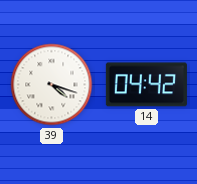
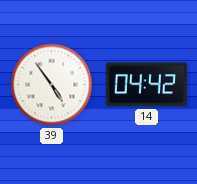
39: 4:18 -> 4:54 (52, 85)
